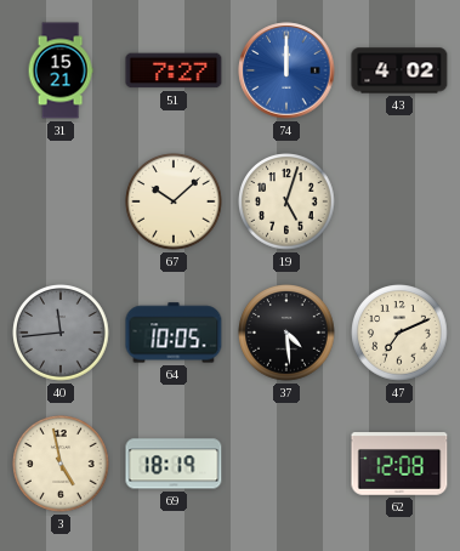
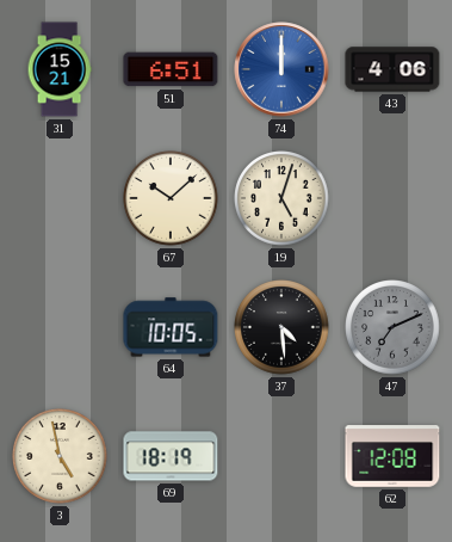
51: 7:27 -> 6:51 (171, 69)
43: 4:02 -> 4:06 (392, 69)
40: 11:44 -> none (61, 333)
47 dial: cream -> grey (392, 327)
